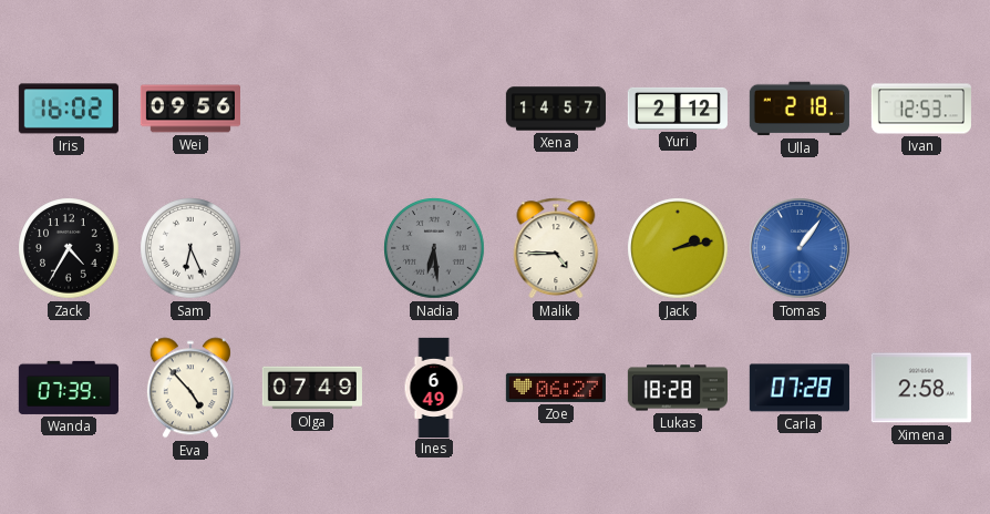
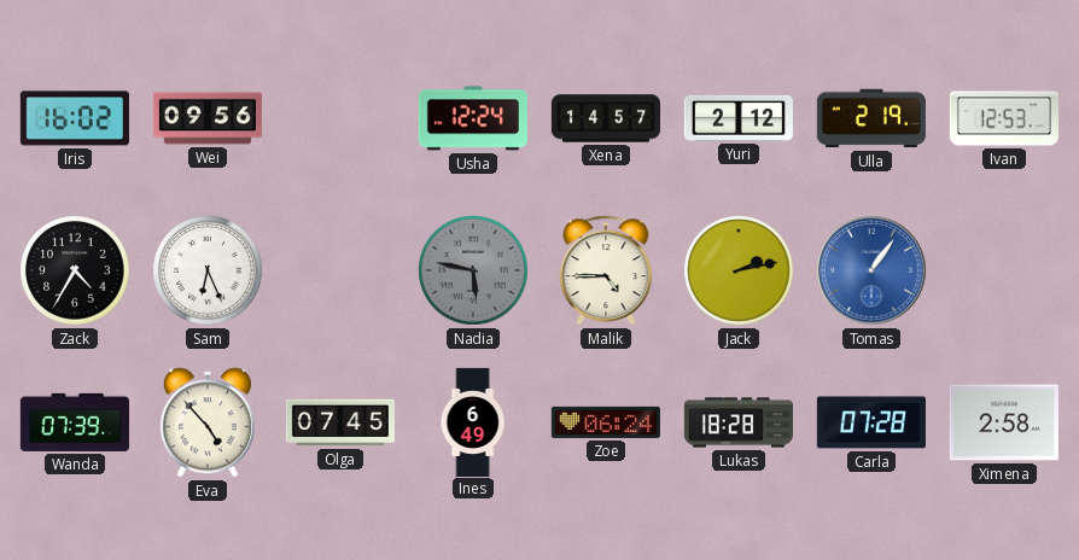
Usha: none -> 12:24 (473, 118)
Ulla: 2:18 -> 2:19 (871, 118)
Nadia: 6:29 -> 5:47 (473, 270)
Olga: 07:49 -> 07:45 (340, 422)
Zoe: 06:27 -> 06:24 (606, 422)
